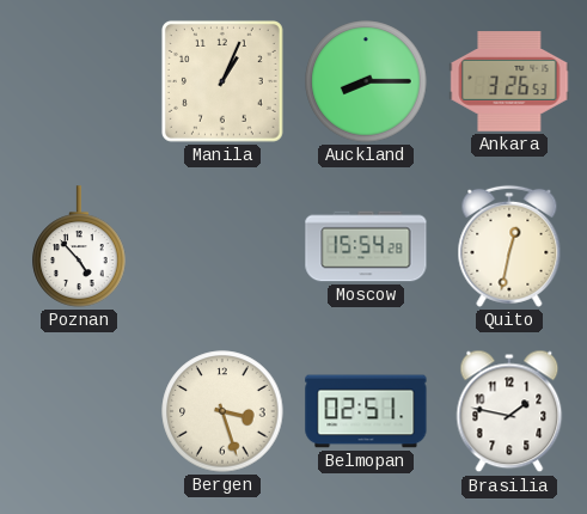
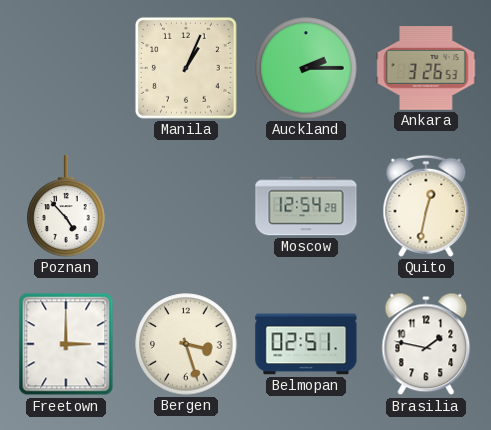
Auckland: 8:15 -> 2:15 (306, 68)
Moscow: 15:54 -> 12:54 (306, 206)
Freetown: none -> 3:00 (66, 344)
